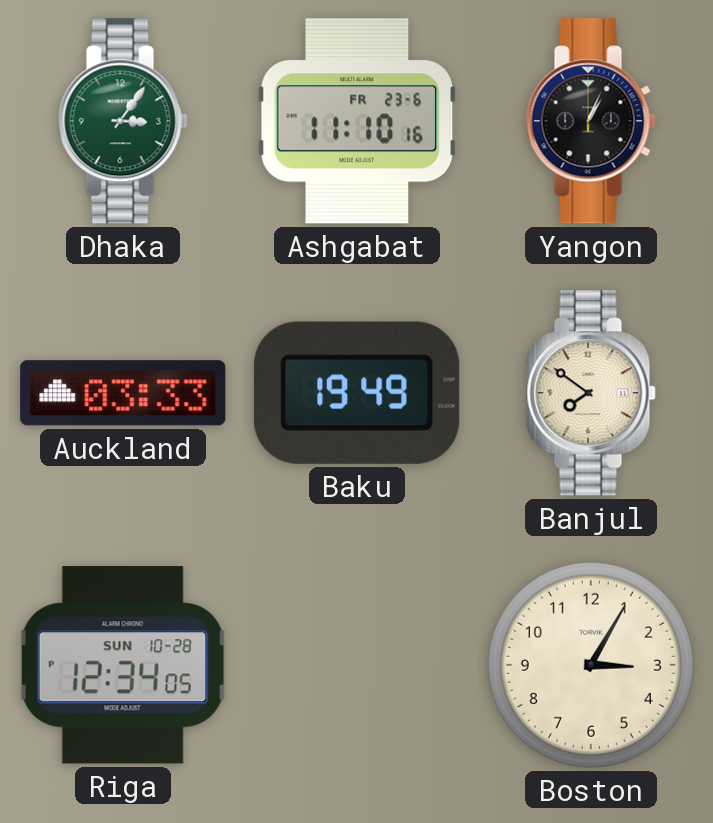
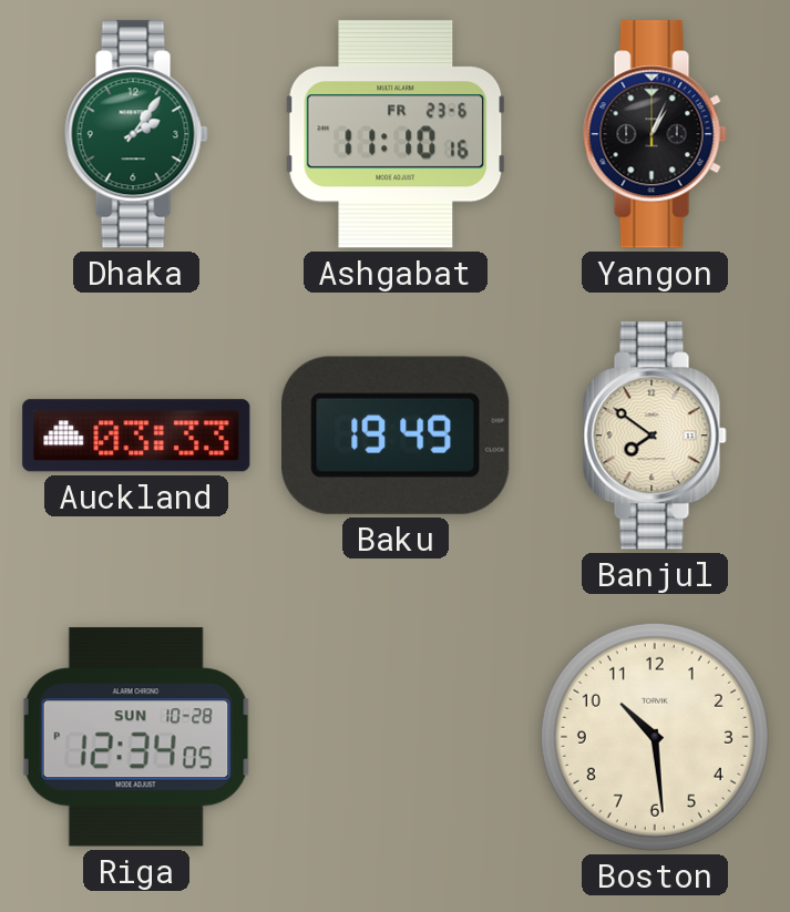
Dhaka: 3:06 -> 2:06 (136, 134)
Boston: 3:05 -> 10:29 (655, 737)
